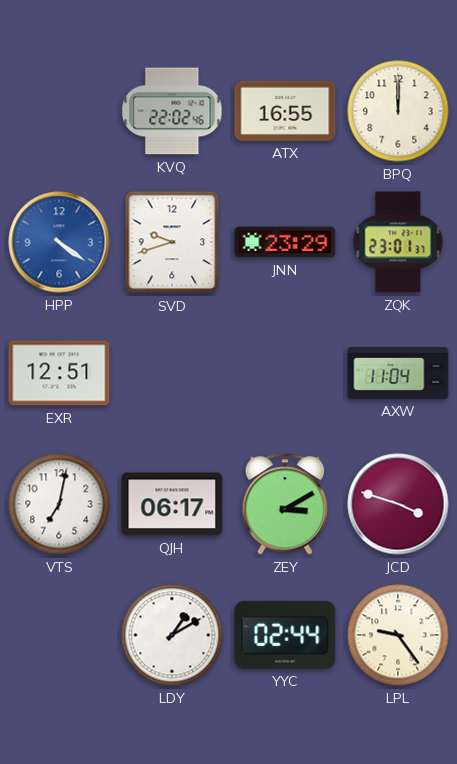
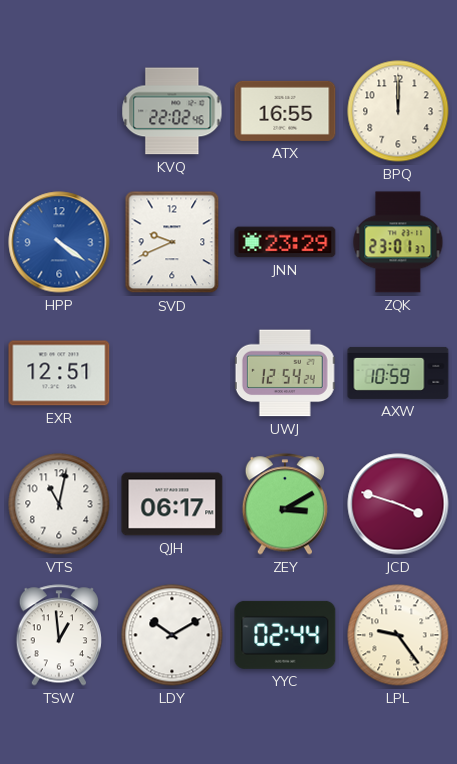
SVD: 9:42 -> 9:41 (172, 242)
UWJ: none -> 12:54 (285, 373)
AXW: 11:04 -> 10:59 (398, 373)
VTS: 7:02 -> 11:02 (59, 504)
TSW: none -> 12:59 (59, 635)
LDY: 1:10 -> 10:10 (172, 635)
